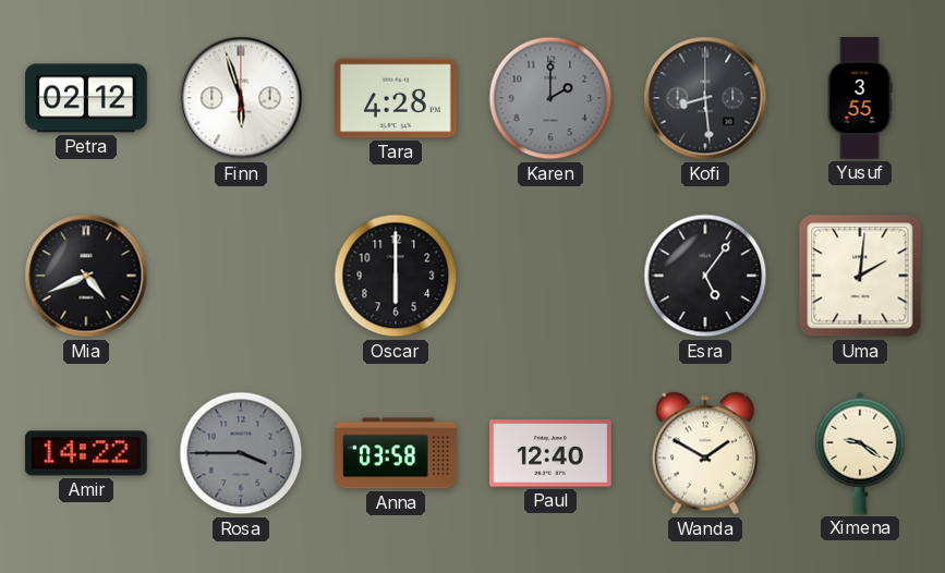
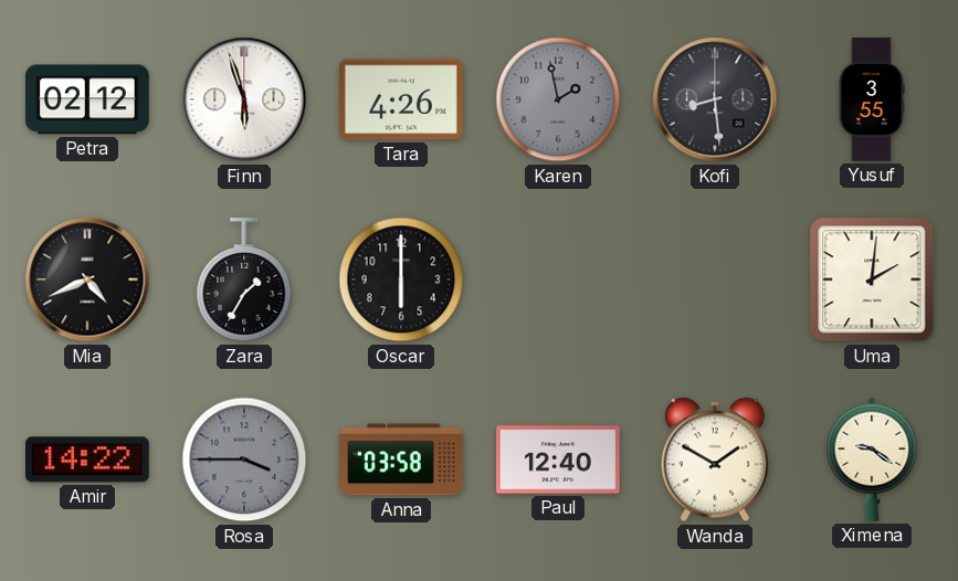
Tara: 4:28 -> 4:26 (402, 99)
Karen: 2:00 -> 1:58 (558, 99)
Zara: none -> 1:35 (244, 281)
Esra: 5:06 -> none (705, 276)
